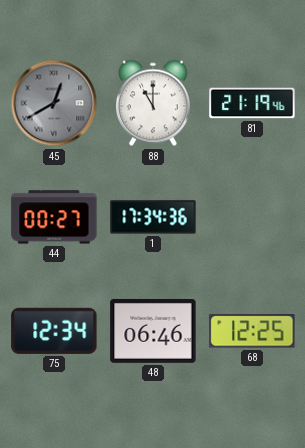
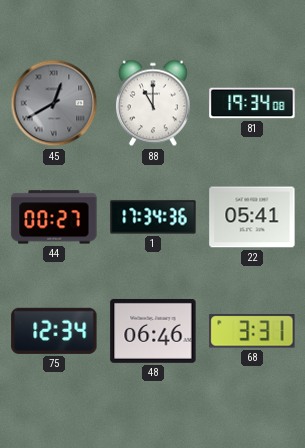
81: 21:19 -> 19:34 (252, 103)
22: none -> 05:41 (252, 217)
68: 12:25 -> 3:31 (252, 331)
